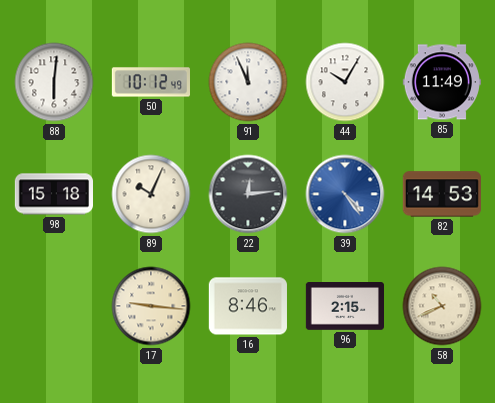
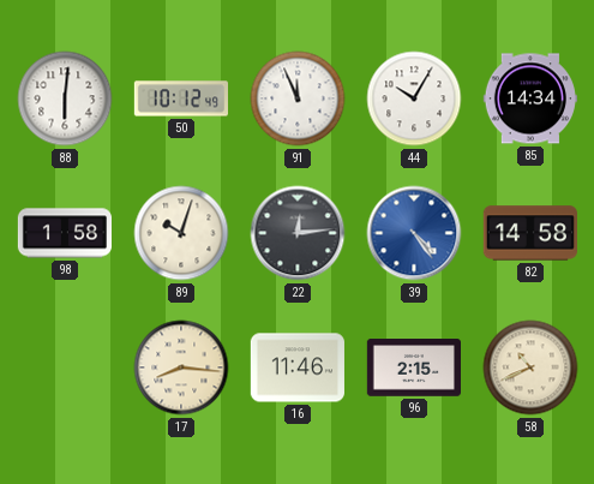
85: 11:49 -> 14:34 (530, 98)
98: 15:18 -> 1:58 (64, 233)
89: 10:04 -> 10:03 (181, 233)
82: 14:53 -> 14:58 (529, 233)
17: 9:16 -> 8:16 (181, 368)
16: 8:46 -> 11:46 (296, 368)
